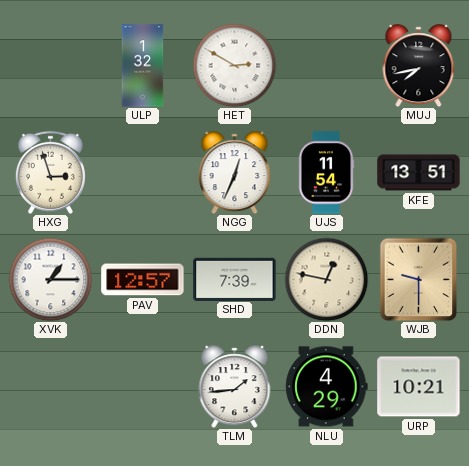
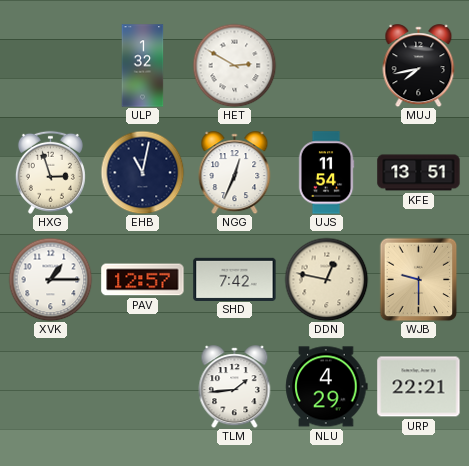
EHB: none -> 11:02 (142, 172)
SHD: 7:39 -> 7:42 (235, 279)
URP: 10:21 -> 22:21 (419, 387)
